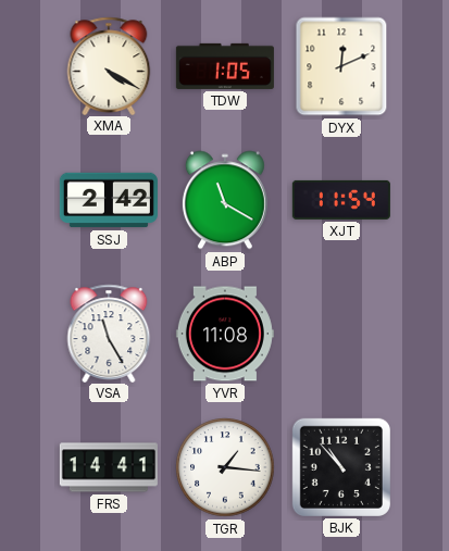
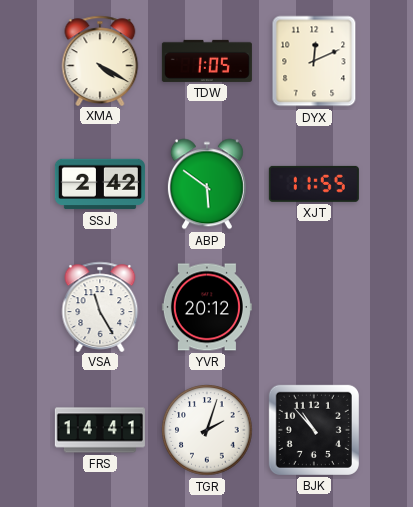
ABP: 11:20 -> 5:51 (207, 184)
XJT: 11:54 -> 11:55 (314, 184)
YVR: 11:08 -> 20:12 (207, 307)
TGR: 1:16 -> 2:03 (207, 430)
